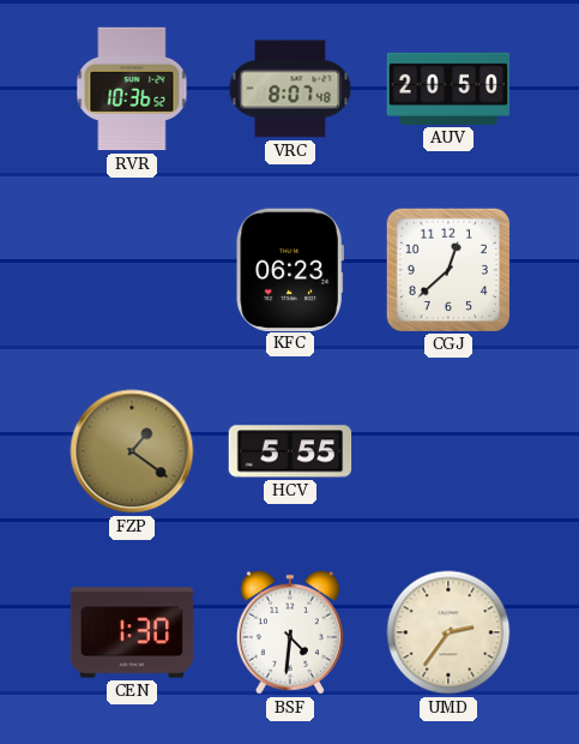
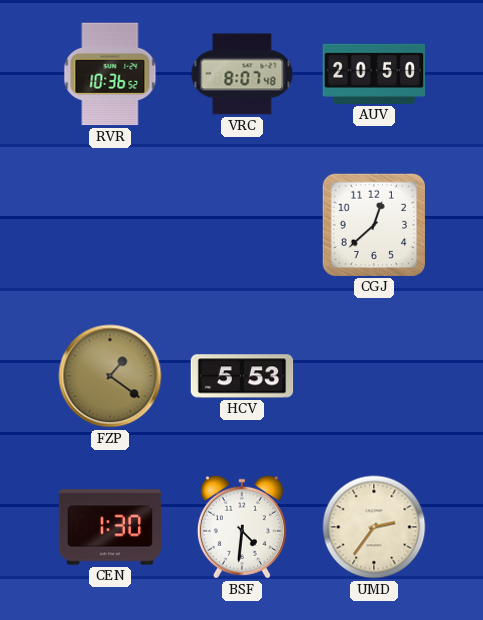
KFC: 06:23 -> none (290, 269)
HCV: 5:55 -> 5:53 (242, 376)
